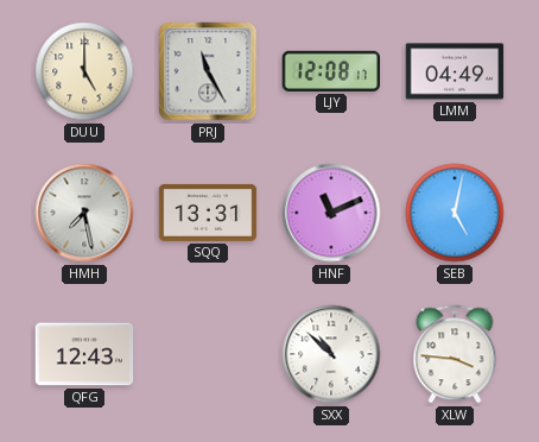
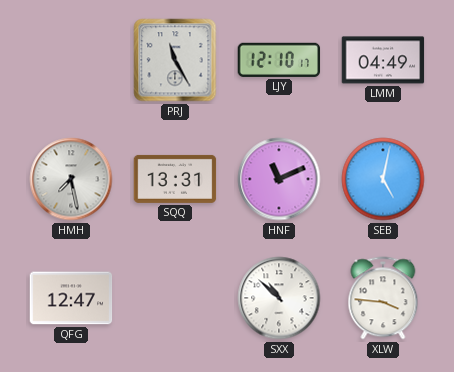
DUU: 5:00 -> none (84, 71)
LJY: 12:08 -> 12:10 (279, 60)
QFG: 12:43 -> 12:47 (71, 298)
